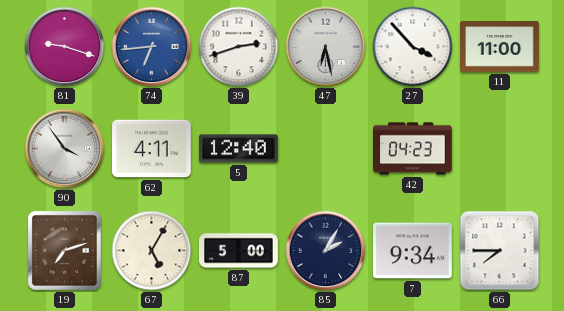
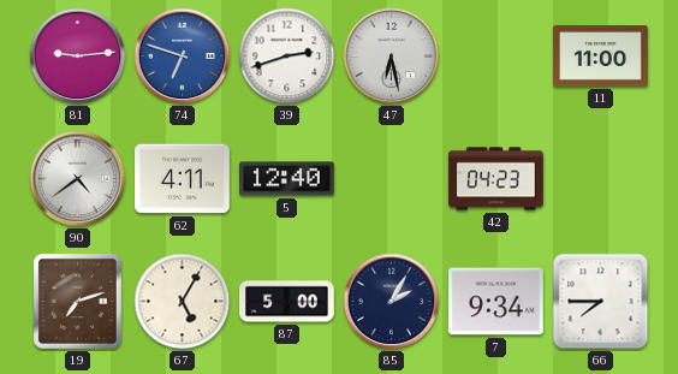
81: 9:18 -> 9:14 (78, 57)
74: 6:44 -> 6:48 (183, 57)
27: 3:53 -> none (413, 47)
90: 3:54 -> 4:39 (78, 179)
